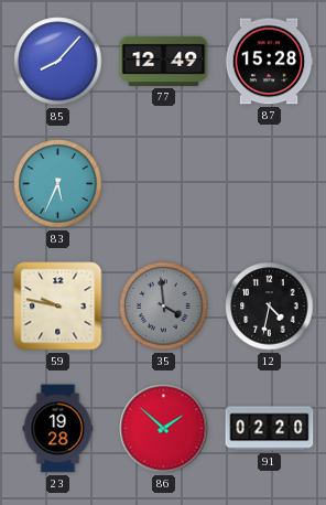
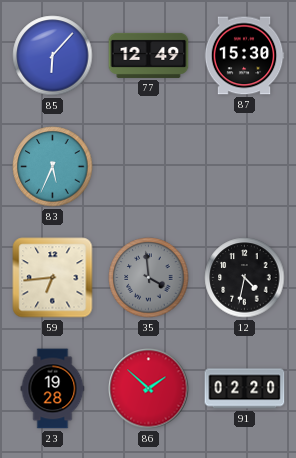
85: 8:07 -> 6:07 (53, 56)
87: 15:28 -> 15:30 (244, 56)
59: 9:47 -> 6:44 (53, 278)
